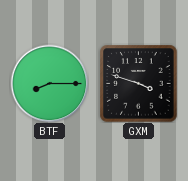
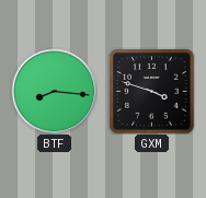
BTF: 8:15 -> 8:16 (54, 91)
